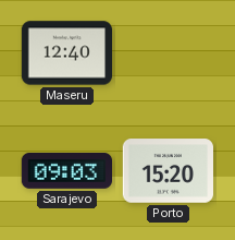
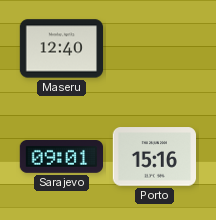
Sarajevo: 09:03 -> 09:01 (61, 157)
Porto: 15:20 -> 15:16 (154, 157)
